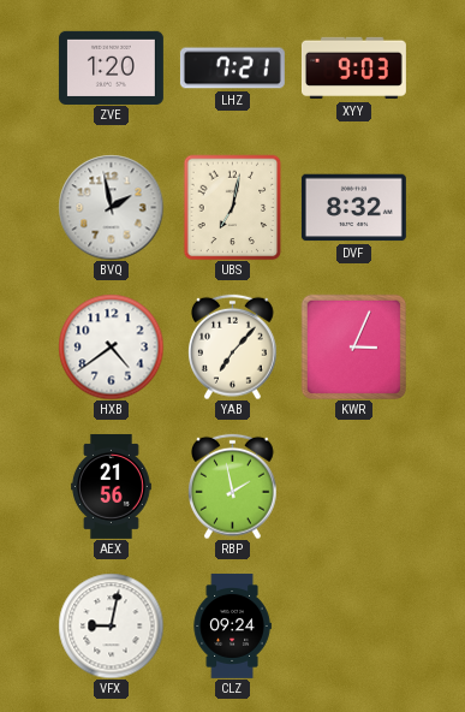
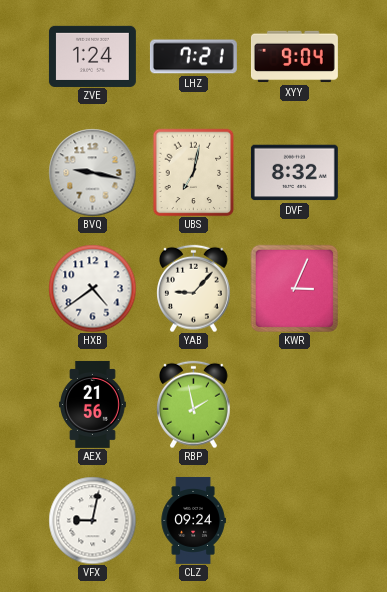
ZVE: 1:20 -> 1:24 (92, 56)
XYY: 9:03 -> 9:04 (294, 57)
BVQ: 1:58 -> 9:17 (92, 172)
YAB: 7:07 -> 9:07 (194, 288)
